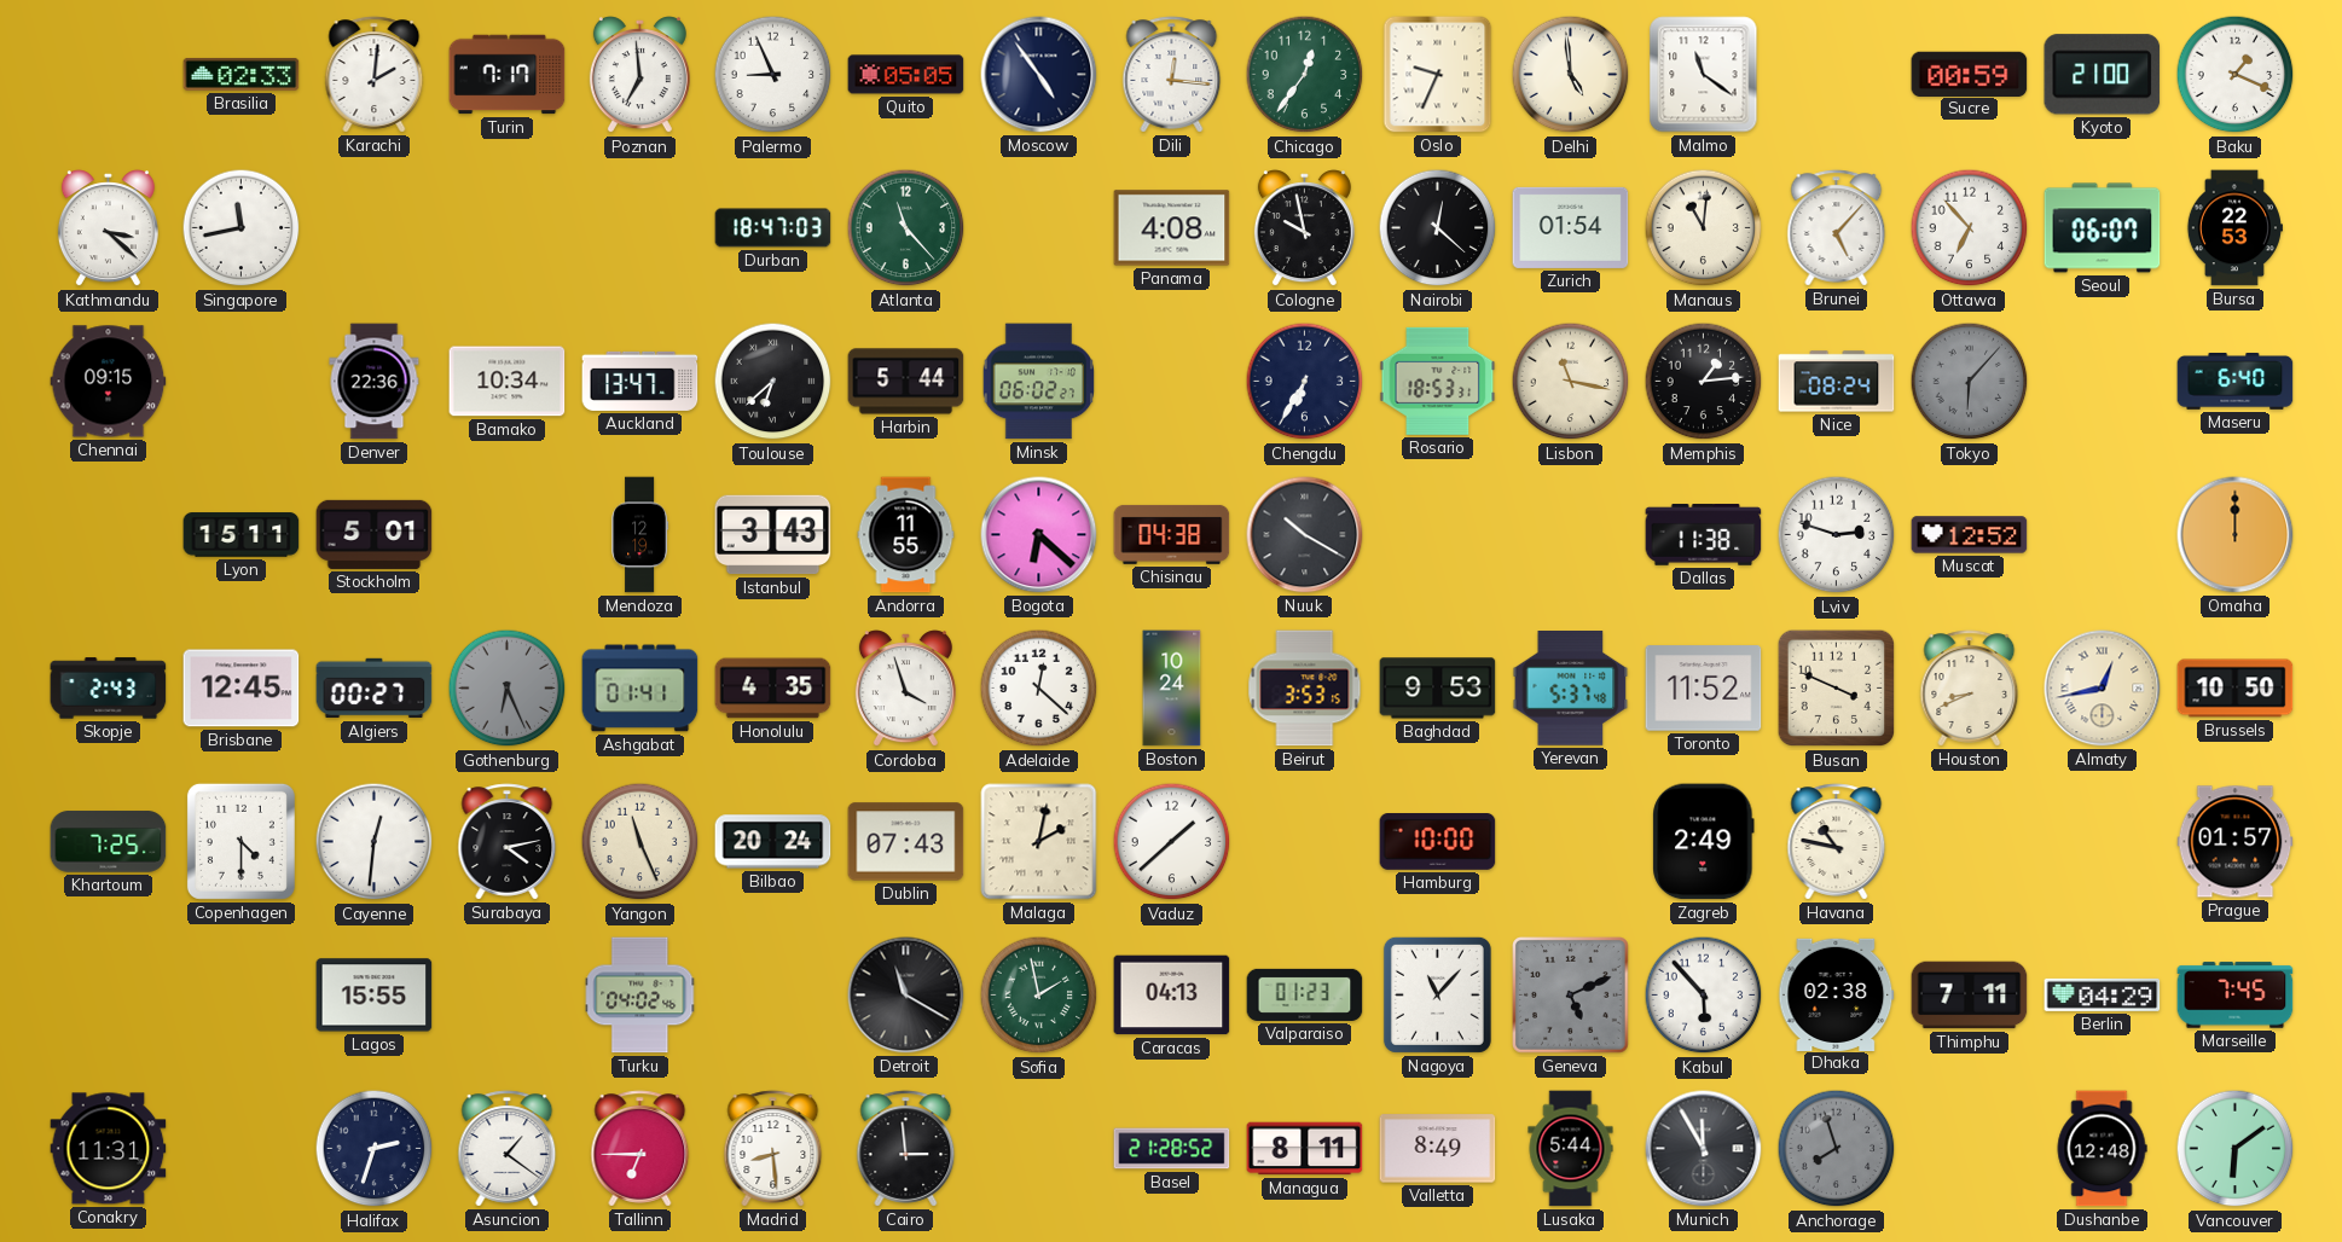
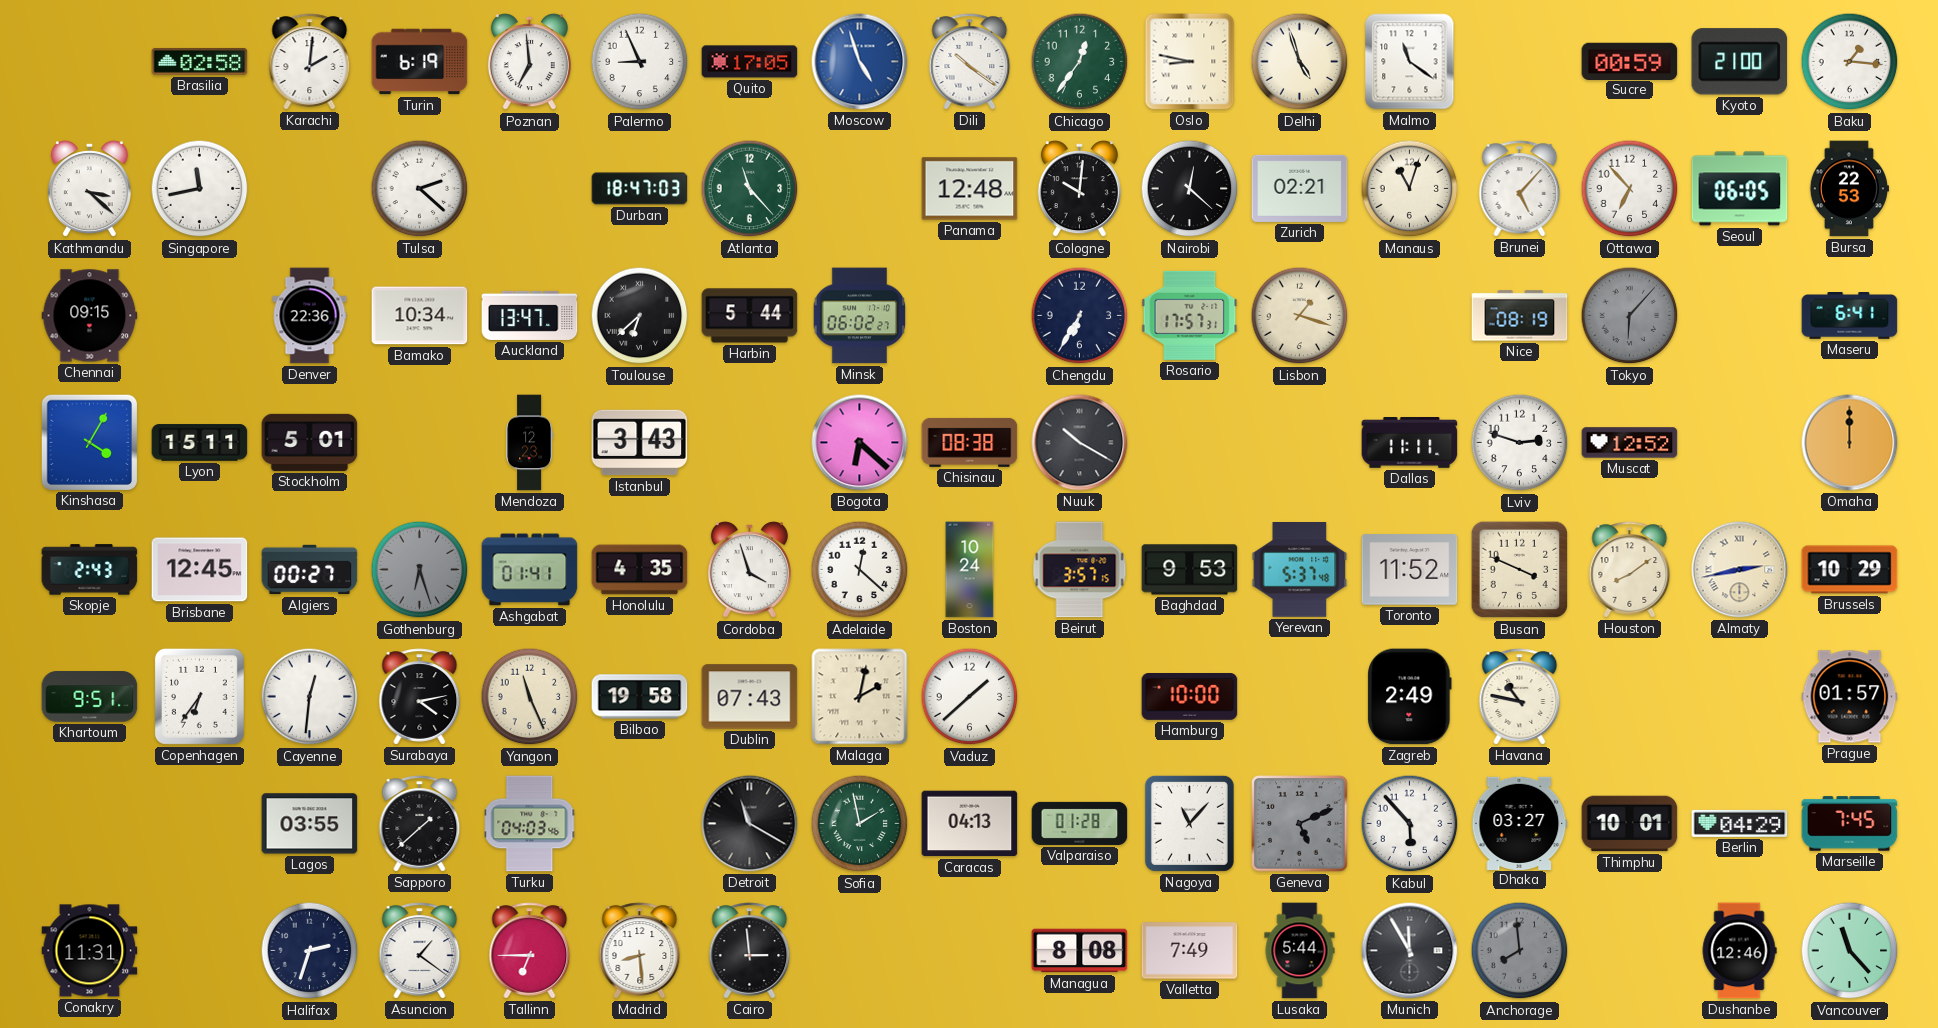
Brasilia: 02:33 -> 02:58 (200, 61)
Turin: 7:17 -> 6:19 (420, 62)
Quito: 05:05 -> 17:05 (750, 62)
Moscow: 4:54 -> 4:57 (860, 62)
Moscow dial: navy -> blue (860, 62)
Dili: 12:16 -> 10:21 (970, 62)
Oslo: 9:34 -> 8:47 (1190, 62)
Delhi: 4:59 -> 4:57 (1300, 62)
Baku: 1:19 -> 1:16 (1850, 62)
Tulsa: none -> 2:22 (420, 189)
Panama: 4:08 -> 12:48 (970, 189)
Cologne: 9:58 -> 10:01 (1079, 189)
Zurich: 01:54 -> 02:21 (1300, 188)
Manaus: 11:01 -> 11:03 (1410, 189)
Seoul: 06:07 -> 06:05 (1740, 189)
Rosario: 18:53 -> 17:57 (1190, 315)
Lisbon: 11:17 -> 1:18 (1300, 316)
Memphis: 1:14 -> none (1704, 382)
Nice: 08:24 -> 08:19 (1520, 316)
Maseru: 6:40 -> 6:41 (1850, 316)
Kinshasa: none -> 4:05 (89, 442)
Mendoza: 12:19 -> 12:23 (530, 443)
Andorra: 11:55 -> none (906, 535)
Chisinau: 04:38 -> 08:38 (970, 442)
Dallas: 11:38 -> 11:11 (1410, 443)
Gothenburg: 6:26 -> 6:27 (420, 570)
Beirut: 3:53 -> 3:57 (1080, 570)
Houston: 8:41 -> 8:09 (1630, 570)
Almaty: 12:43 -> 2:43 (1740, 570)
Brussels: 10:50 -> 10:29 (1850, 570)
Khartoum: 7:25 -> 9:51 (90, 697)
Copenhagen: 4:30 -> 6:36 (199, 696)
Bilbao: 20:24 -> 19:58 (640, 697)
Lagos: 15:55 -> 03:55 (310, 824)
Sapporo: none -> 1:38 (420, 824)
Turku: 04:02 -> 04:03 (530, 824)
Valparaiso: 01:23 -> 01:28 (1080, 823)
Dhaka: 02:38 -> 03:27 (1520, 823)
Thimphu: 7:11 -> 10:01 (1630, 824)
Basel: 21:28 -> none (1172, 1149)
Managua: 8:11 -> 8:08 (1080, 951)
Valletta: 8:49 -> 7:49 (1190, 951)
Anchorage: 7:57 -> 7:59 (1520, 951)
Dushanbe: 12:48 -> 12:46 (1739, 951)
Vancouver: 6:09 -> 11:23 (1850, 951)
